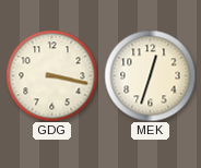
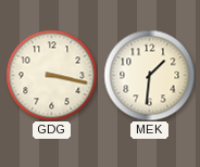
MEK: 12:33 -> 1:31 (149, 75)
